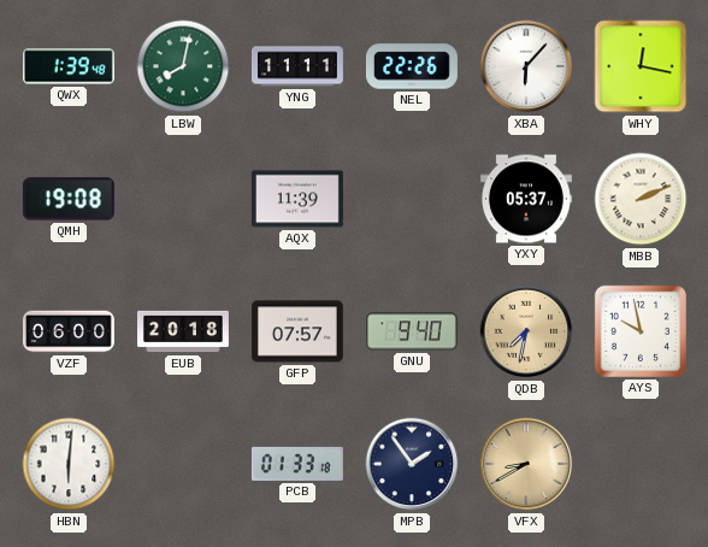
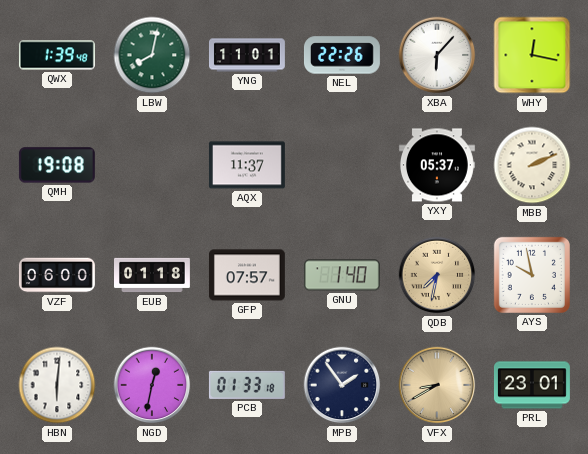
YNG: 11:11 -> 11:01 (248, 55)
AQX: 11:39 -> 11:37 (247, 165)
EUB: 20:18 -> 01:18 (153, 275)
GNU: 9:40 -> 1:40 (342, 275)
NGD: none -> 12:32 (152, 385)
PRL: none -> 23:01 (532, 385)
